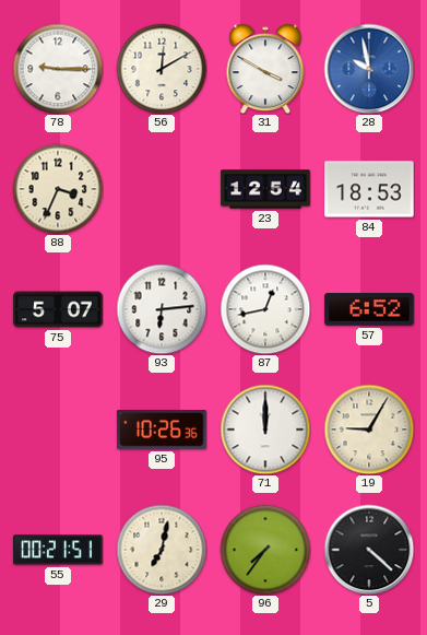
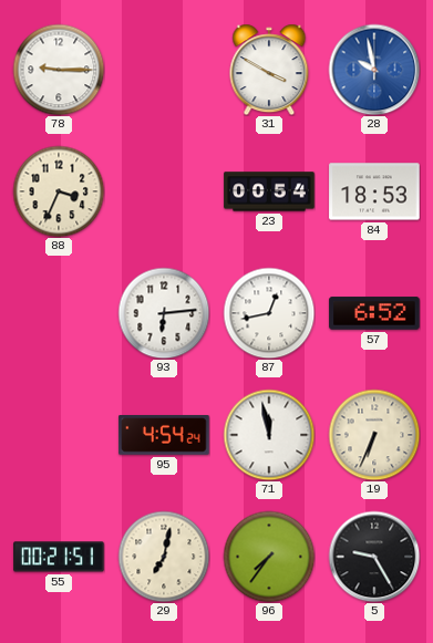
56: 12:10 -> none (162, 69)
23: 12:54 -> 00:54 (269, 191)
75: 5:07 -> none (58, 309)
95: 10:26 -> 4:54 (164, 435)
71: 12:00 -> 11:58 (269, 435)
19: 9:05 -> 6:34 (374, 435)
5: 4:22 -> 9:25 (374, 557)
